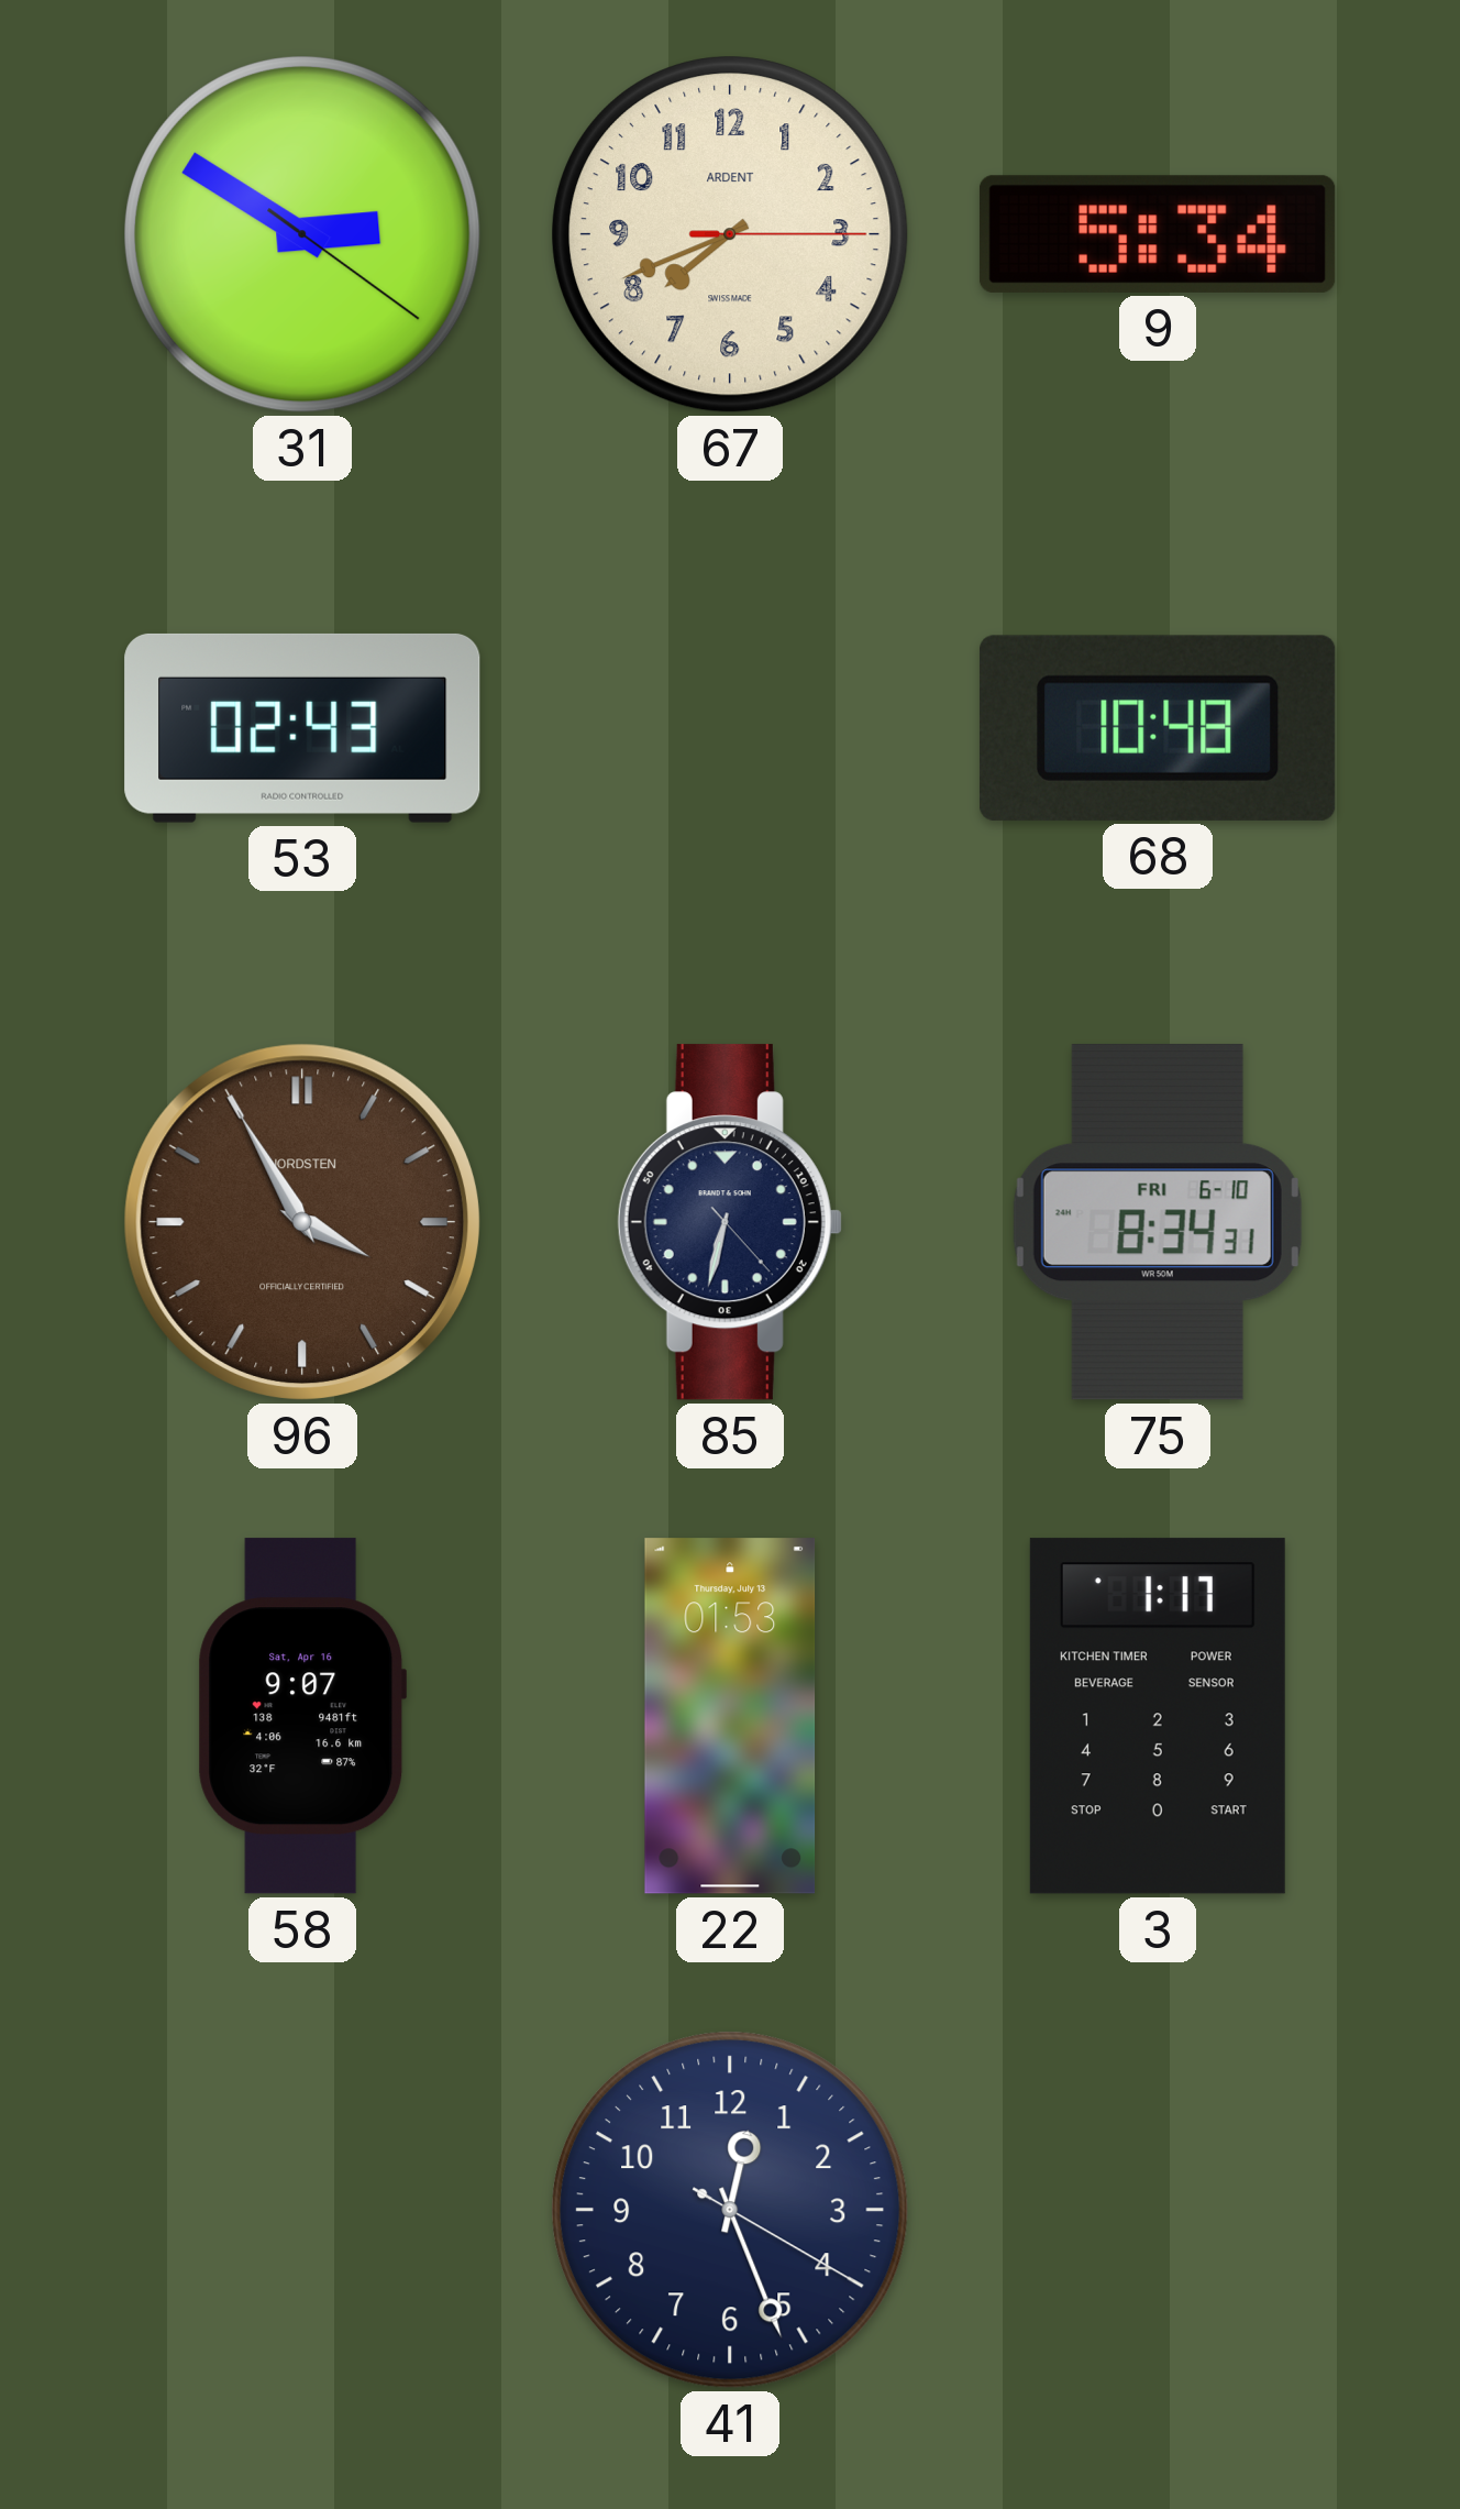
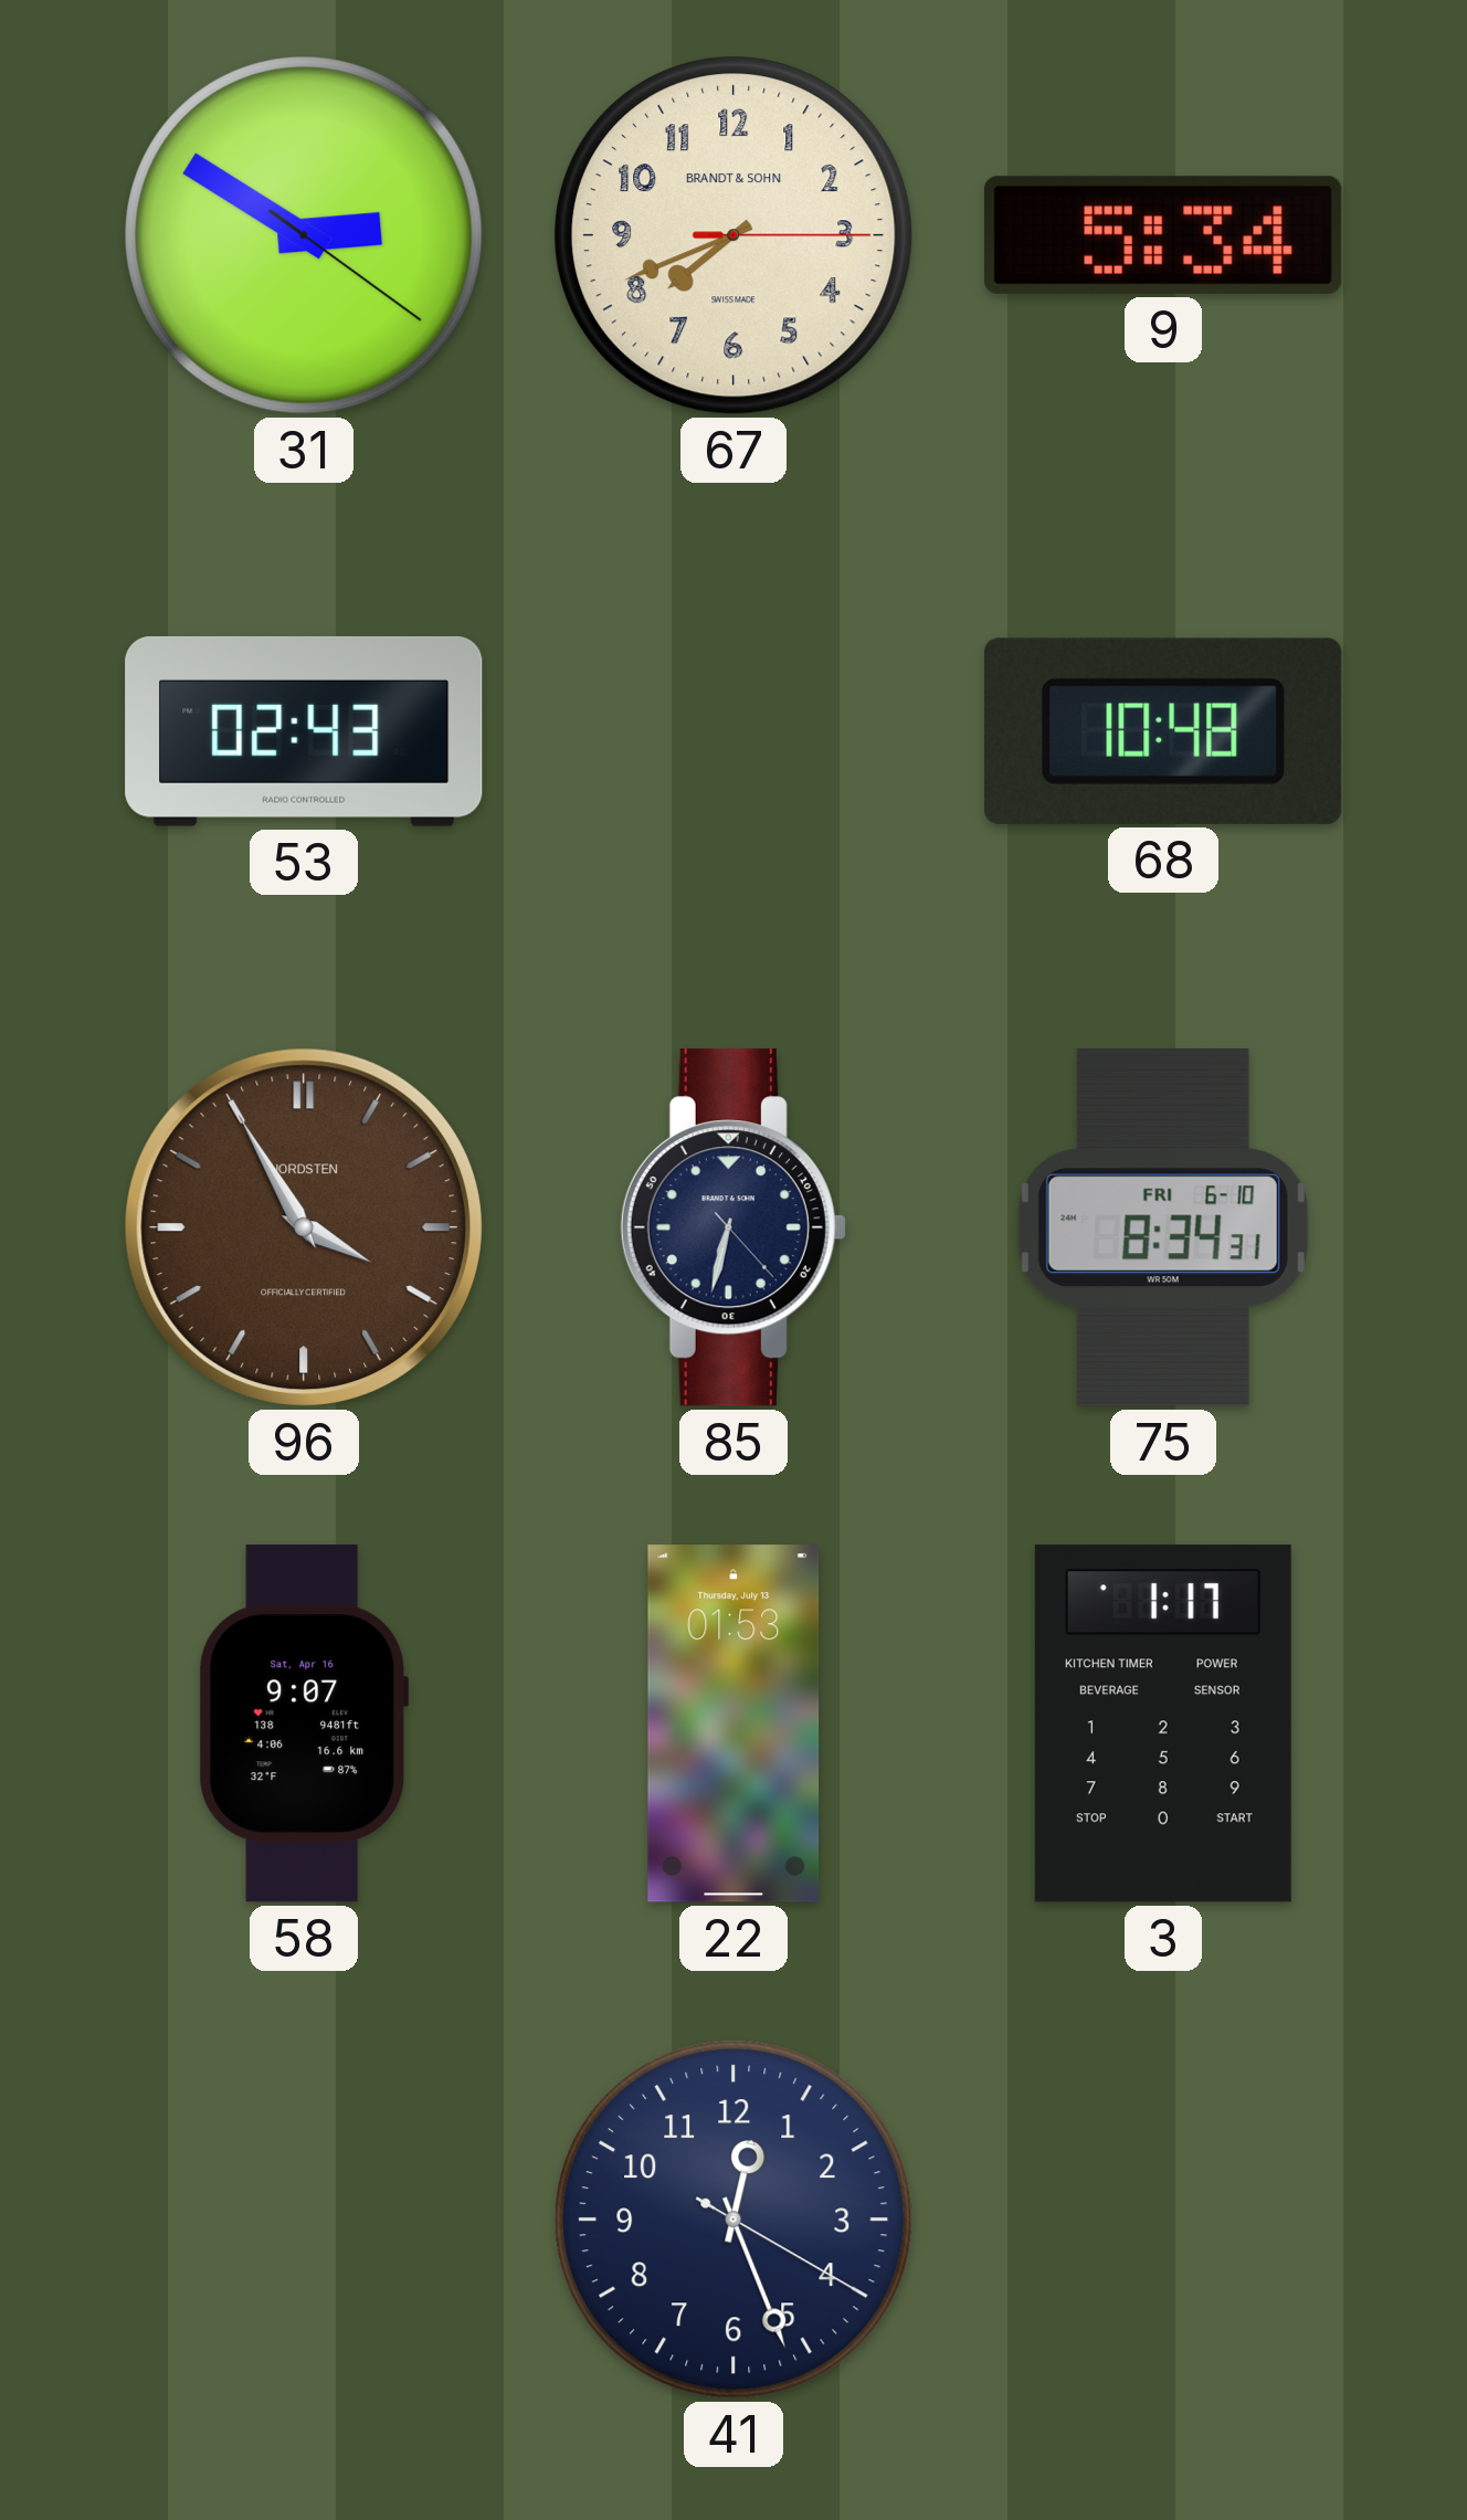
67 brand: ARDENT -> BRANDT & SOHN (735, 236)
